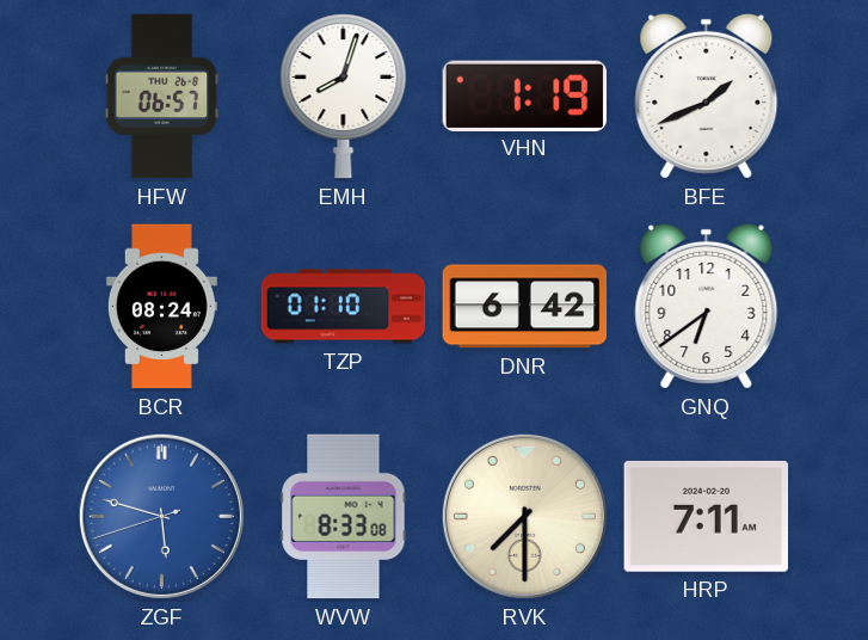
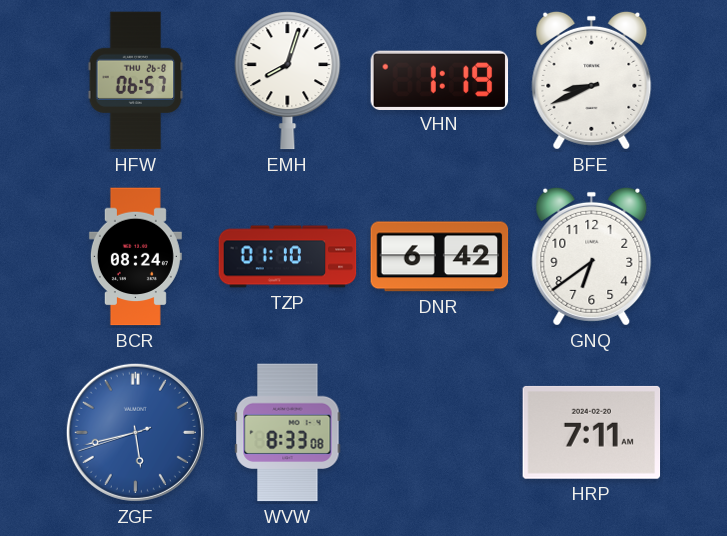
BFE: 1:41 -> 8:41 (592, 80)
ZGF: 5:47 -> 5:42 (135, 432)
RVK: 7:30 -> none (524, 516)
